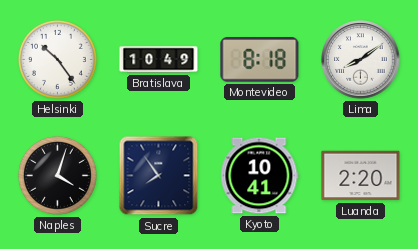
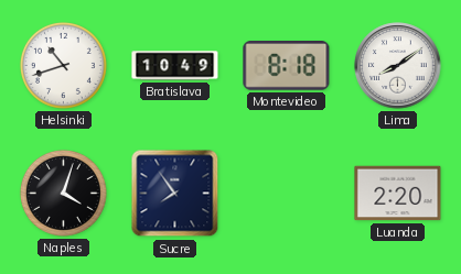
Helsinki: 10:24 -> 10:42 (63, 65)
Kyoto: 10:41 -> none (260, 176)
